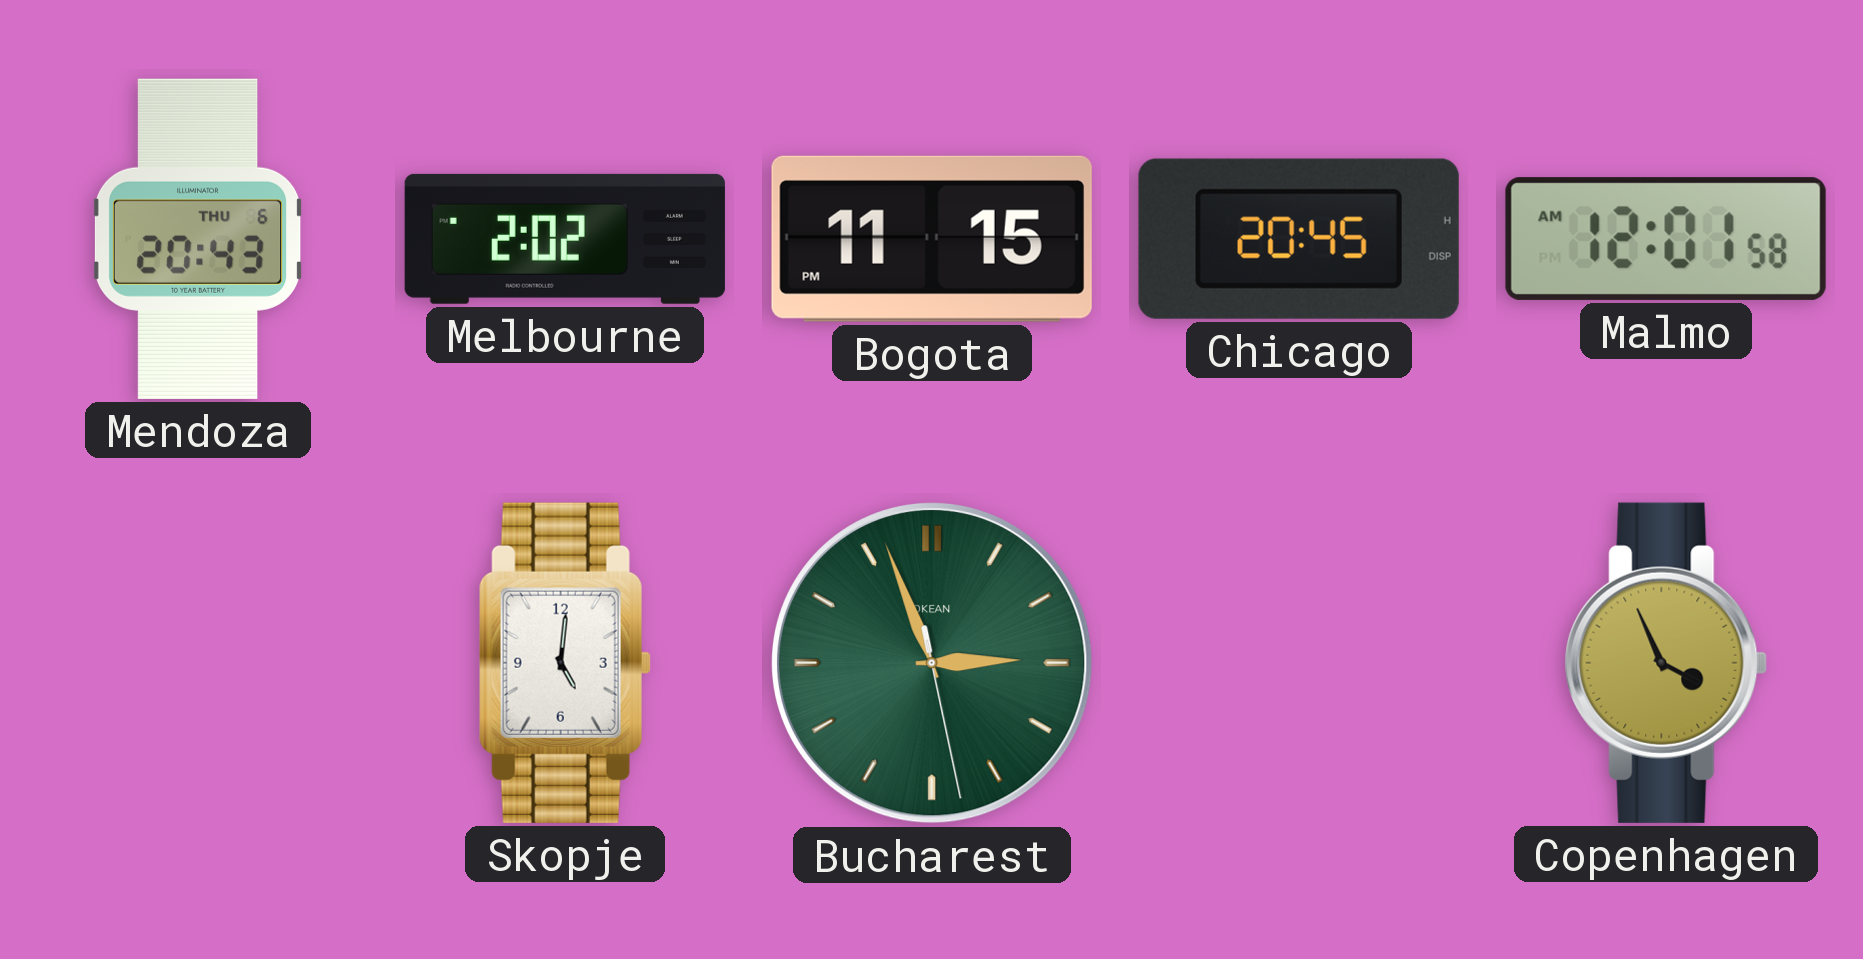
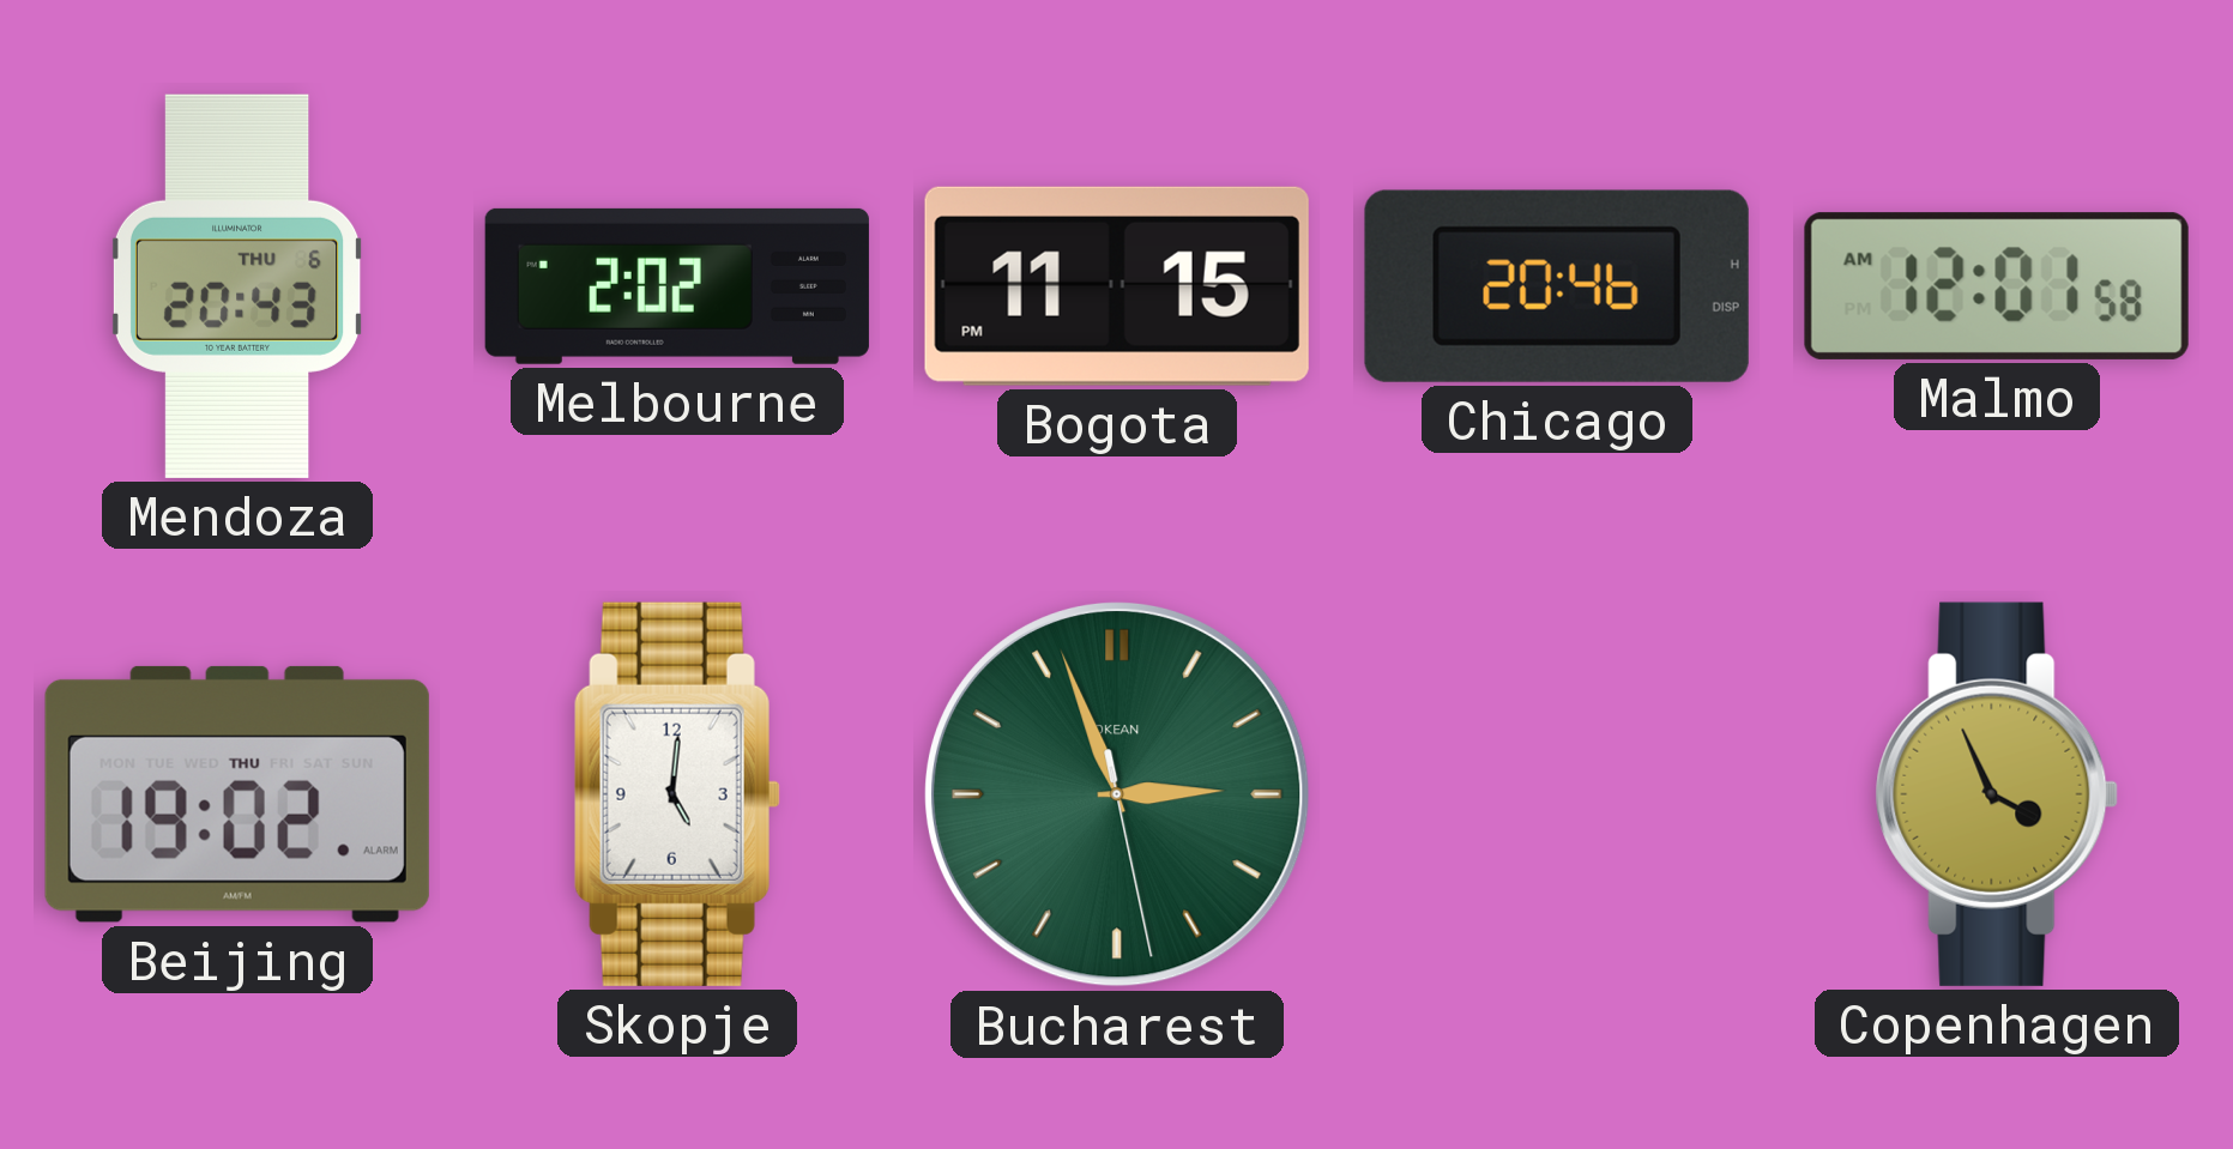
Chicago: 20:45 -> 20:46 (1557, 286)
Beijing: none -> 19:02 (237, 794)
